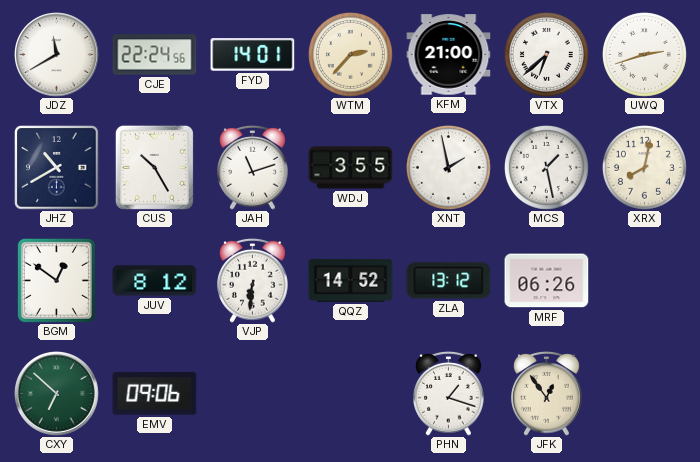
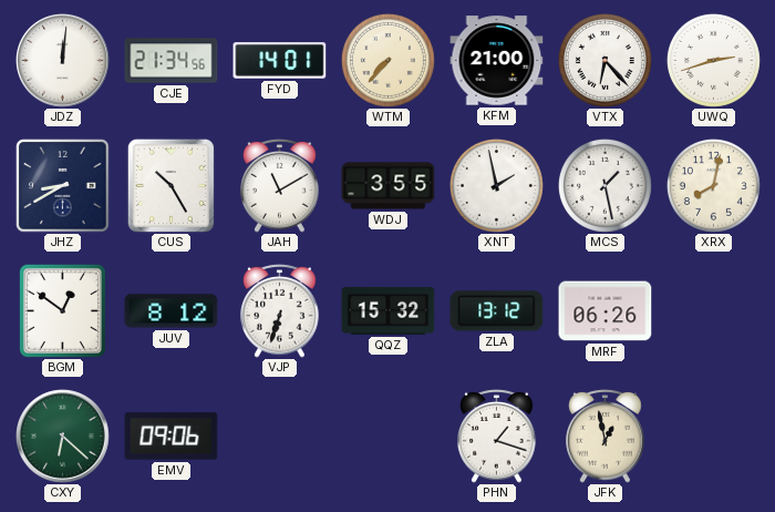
JDZ: 11:40 -> 12:01 (63, 61)
CJE: 22:24 -> 21:34 (172, 61)
WTM: 2:37 -> 7:37 (387, 60)
VTX: 6:38 -> 6:23 (604, 60)
JHZ: 10:40 -> 8:40 (63, 186)
JAH: 11:12 -> 11:10 (280, 185)
VJP: 6:31 -> 6:33 (280, 310)
QQZ: 14:52 -> 15:32 (389, 311)
CXY: 6:52 -> 6:22 (63, 437)
JFK: 12:54 -> 12:58 (606, 436)
